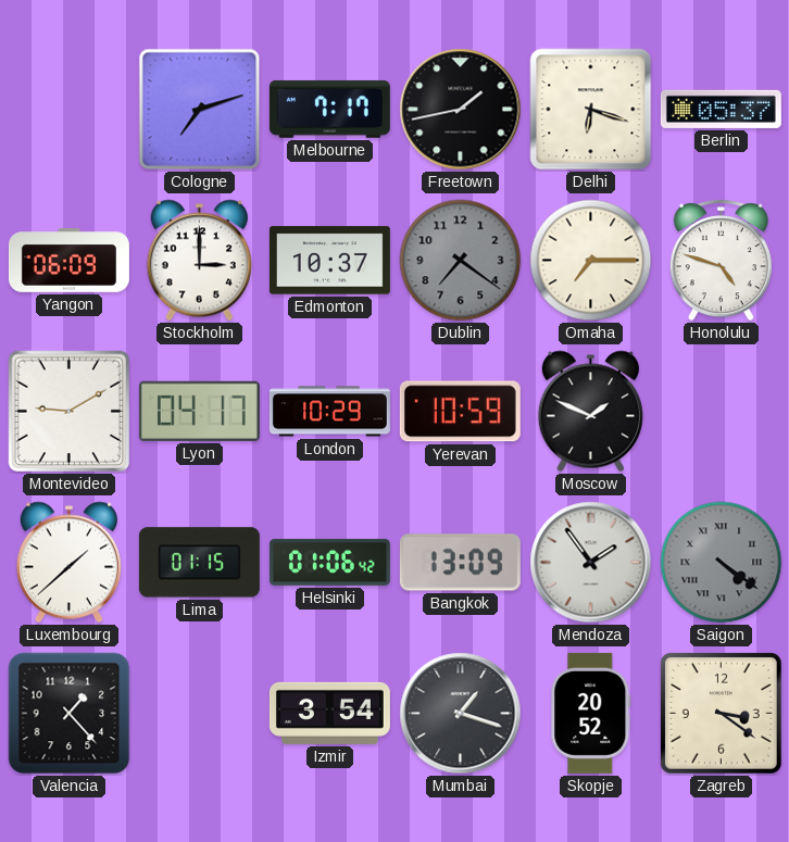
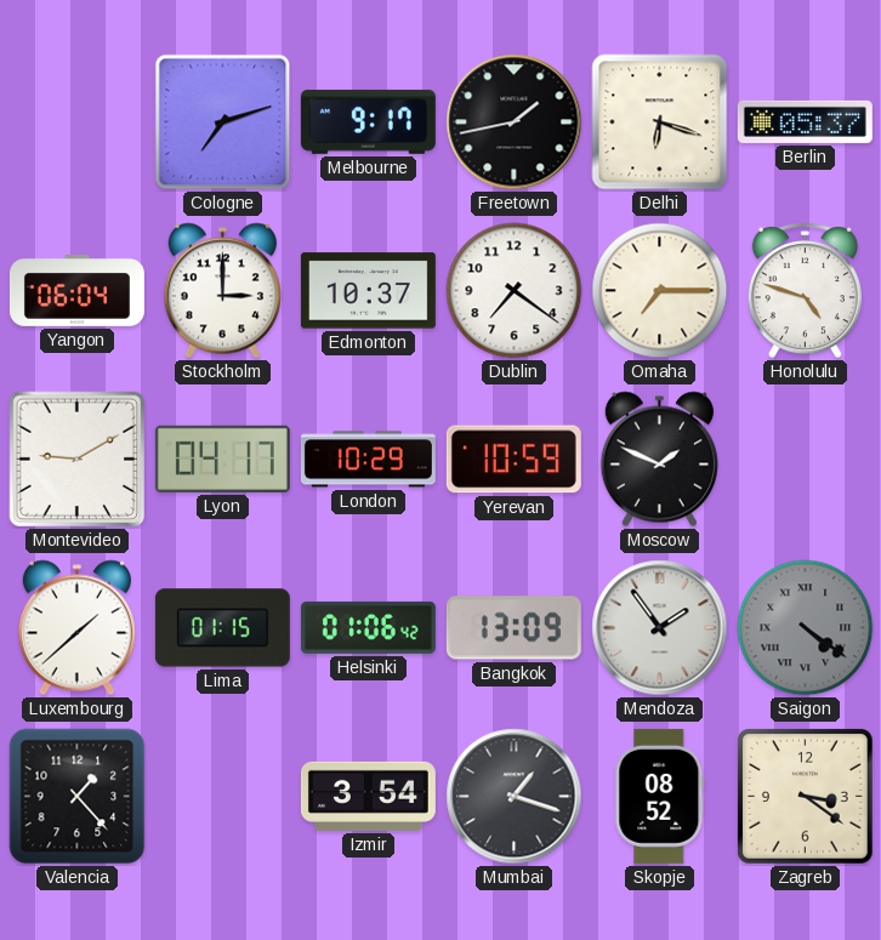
Melbourne: 7:17 -> 9:17 (368, 121)
Yangon: 06:09 -> 06:04 (76, 291)
Dublin dial: grey -> white (515, 291)
Skopje: 20:52 -> 08:52 (660, 796)
